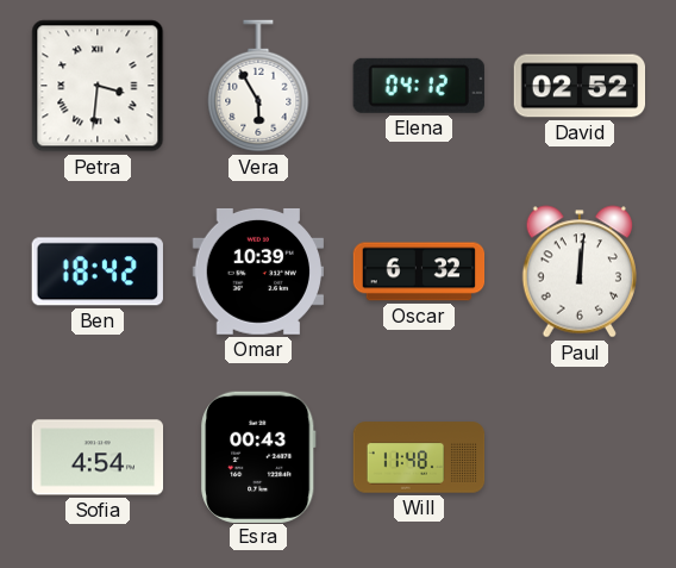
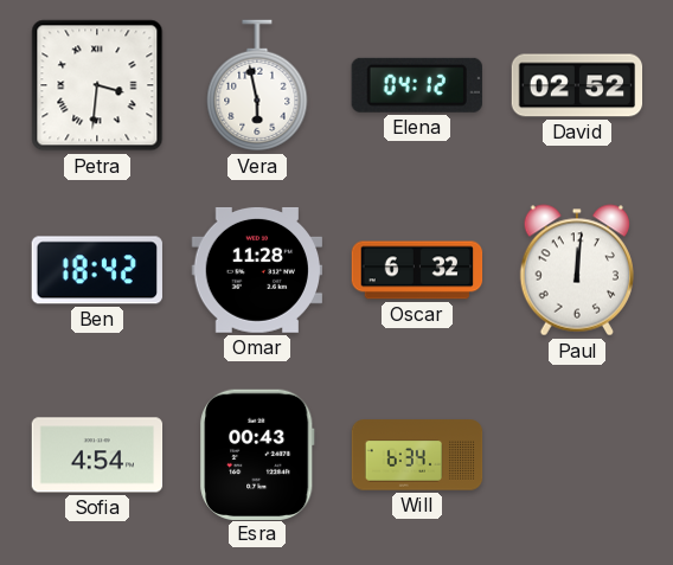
Vera: 5:55 -> 5:58 (257, 85)
Omar: 10:39 -> 11:28 (256, 270)
Will: 11:48 -> 6:34 (417, 455)
